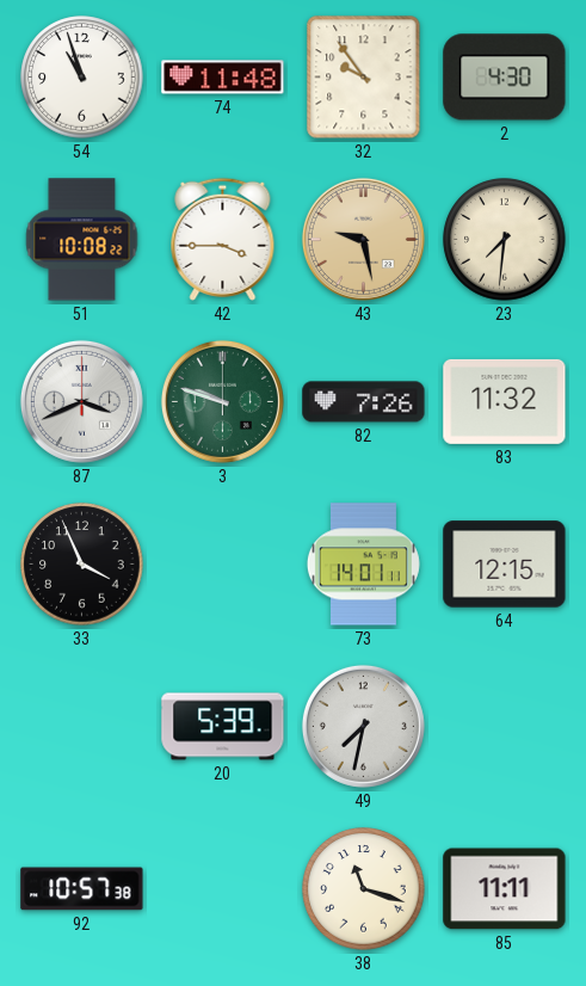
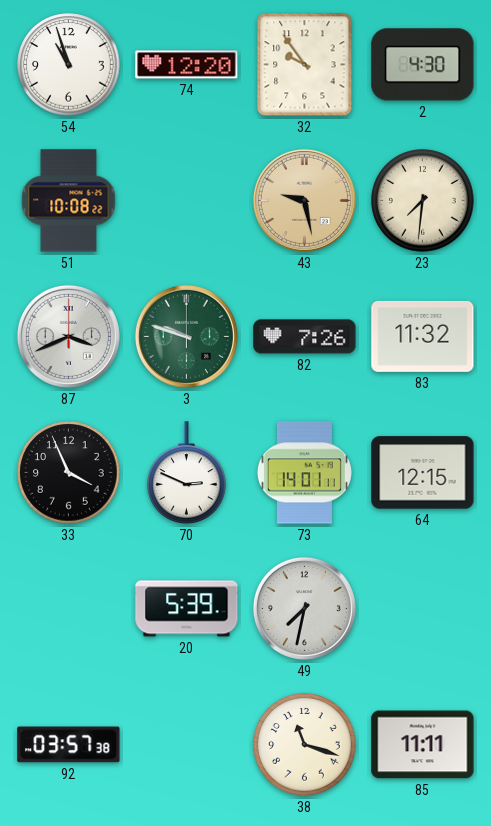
74: 11:48 -> 12:20 (187, 65)
42: 3:45 -> none (223, 239)
70: none -> 2:49 (187, 473)
92: 10:57 -> 03:57 (69, 745)
